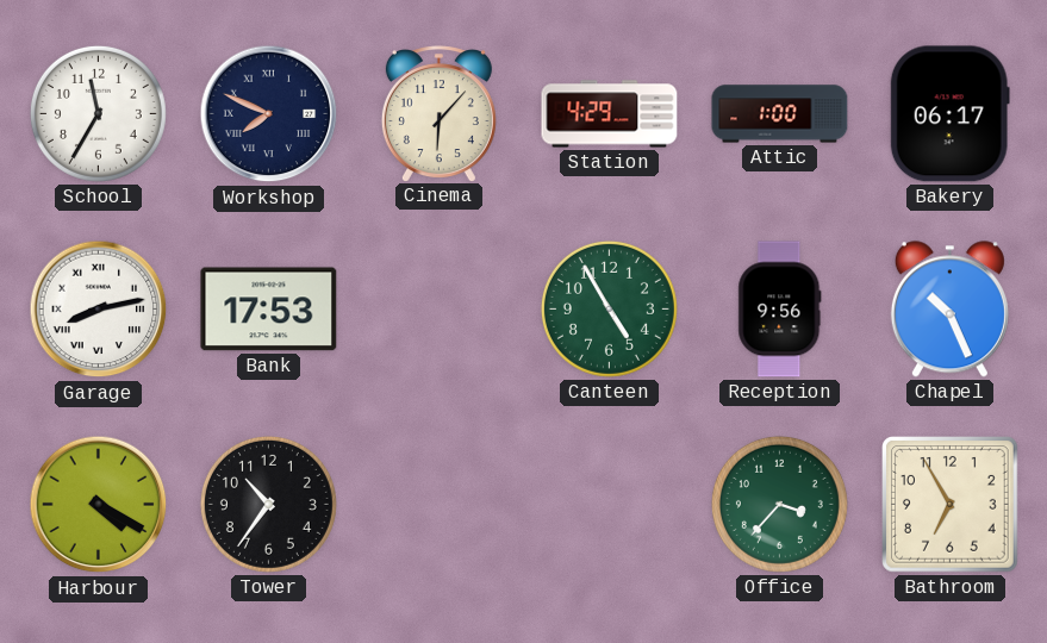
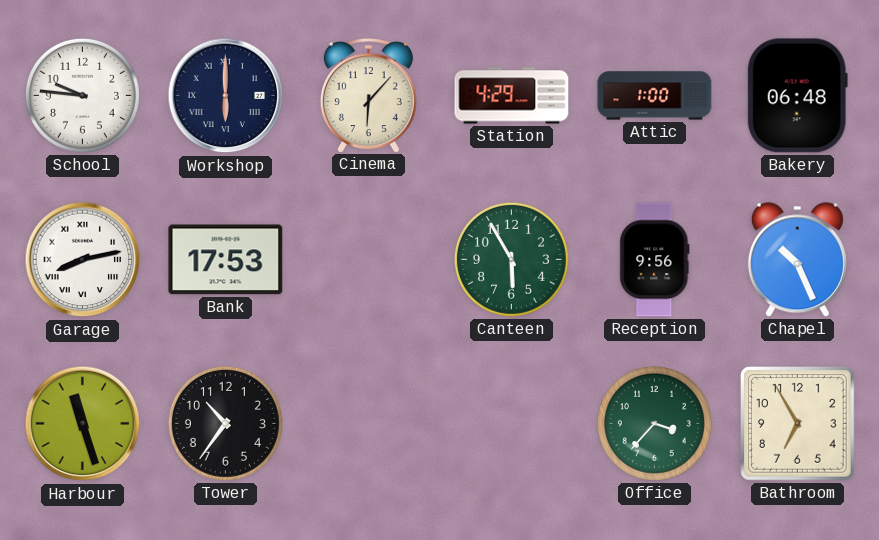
School: 11:35 -> 9:46 (82, 95)
Workshop: 7:49 -> 6:00 (226, 96)
Bakery: 06:17 -> 06:48 (797, 96)
Canteen: 4:55 -> 5:55 (511, 259)
Harbour: 4:20 -> 11:27 (83, 424)
